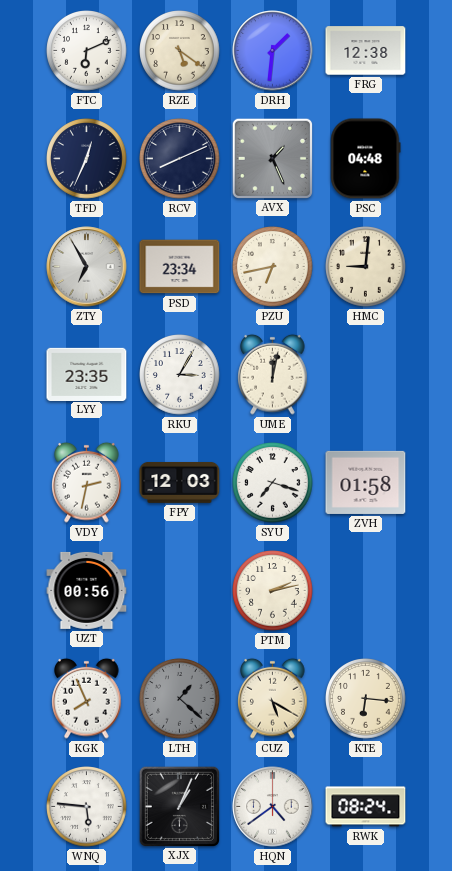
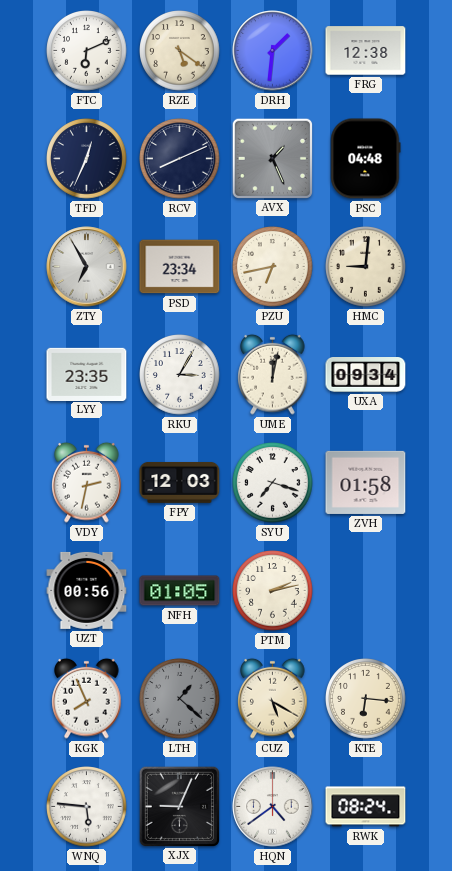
UXA: none -> 09:34 (366, 375)
NFH: none -> 01:05 (180, 591)
XJX: 1:04 -> 9:04 (179, 806)
